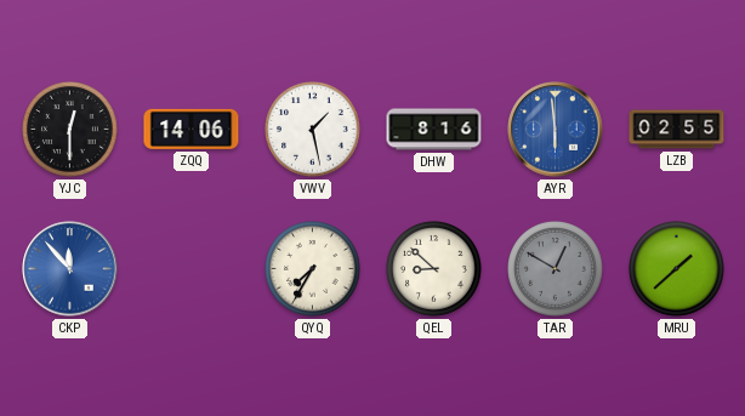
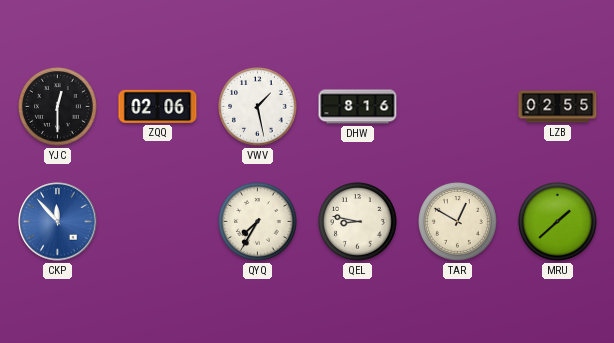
ZQQ: 14:06 -> 02:06 (158, 106)
AYR: 5:59 -> none (556, 130)
QEL: 8:52 -> 8:47 (358, 222)
TAR dial: grey -> cream (458, 222)
